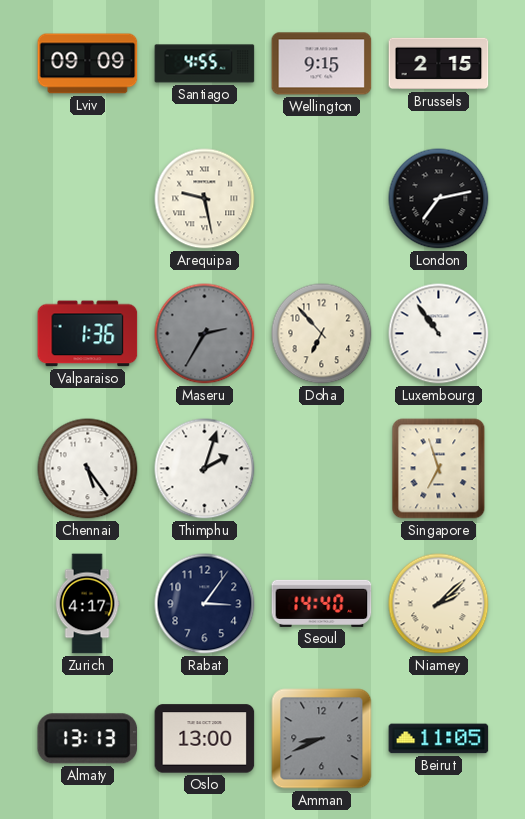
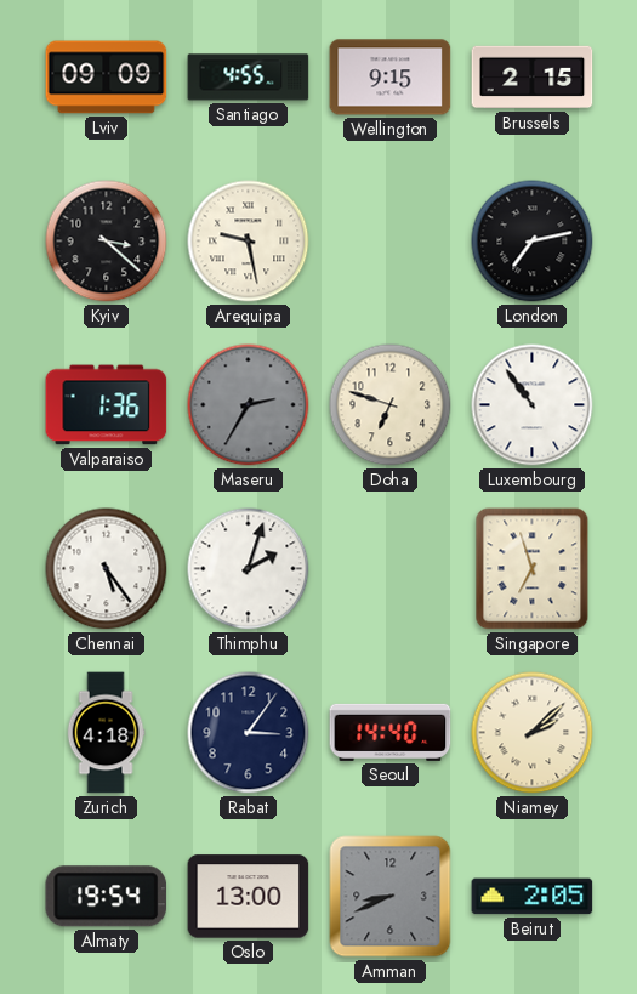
Kyiv: none -> 3:22 (107, 242)
Doha: 6:53 -> 6:48 (391, 405)
Zurich: 4:17 -> 4:18 (106, 733)
Almaty: 13:13 -> 19:54 (107, 897)
Beirut: 11:05 -> 2:05 (533, 897)
